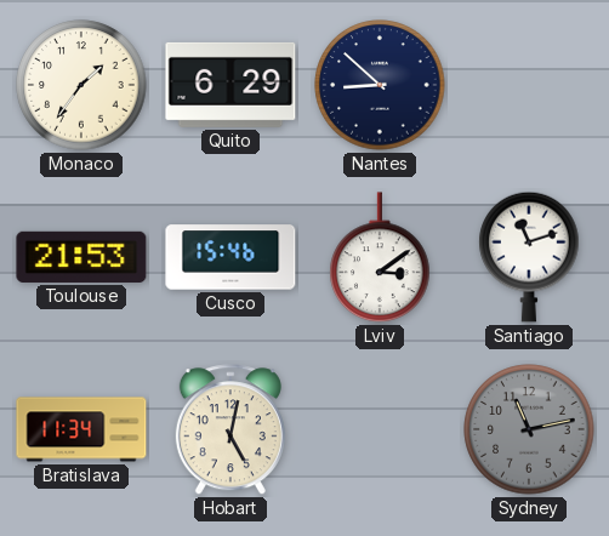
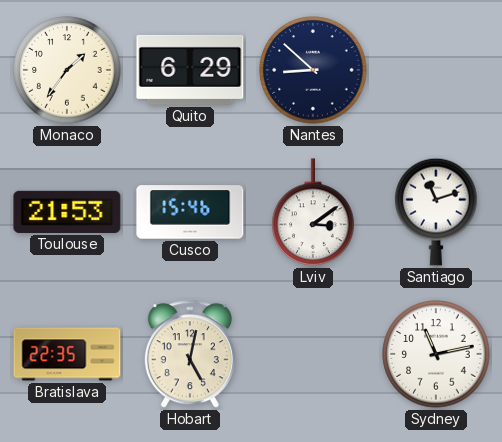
Bratislava: 11:34 -> 22:35 (67, 354)
Sydney dial: grey -> white (436, 354)
